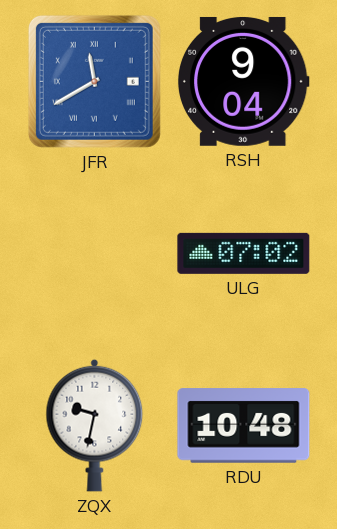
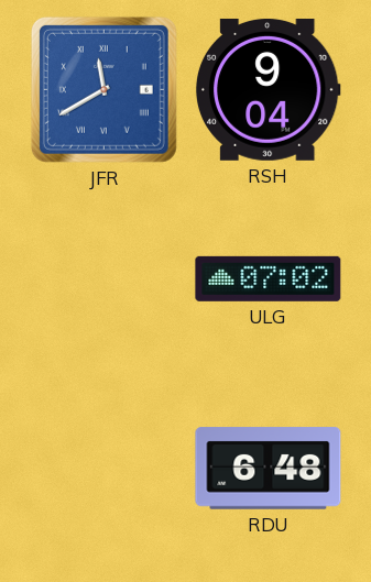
ZQX: 9:32 -> none (95, 425)
RDU: 10:48 -> 6:48 (269, 469)
